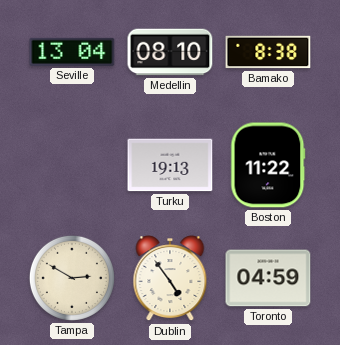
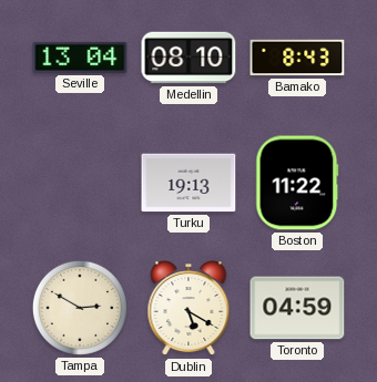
Bamako: 8:38 -> 8:43 (297, 58)
Dublin: 4:54 -> 5:20 (188, 309)
